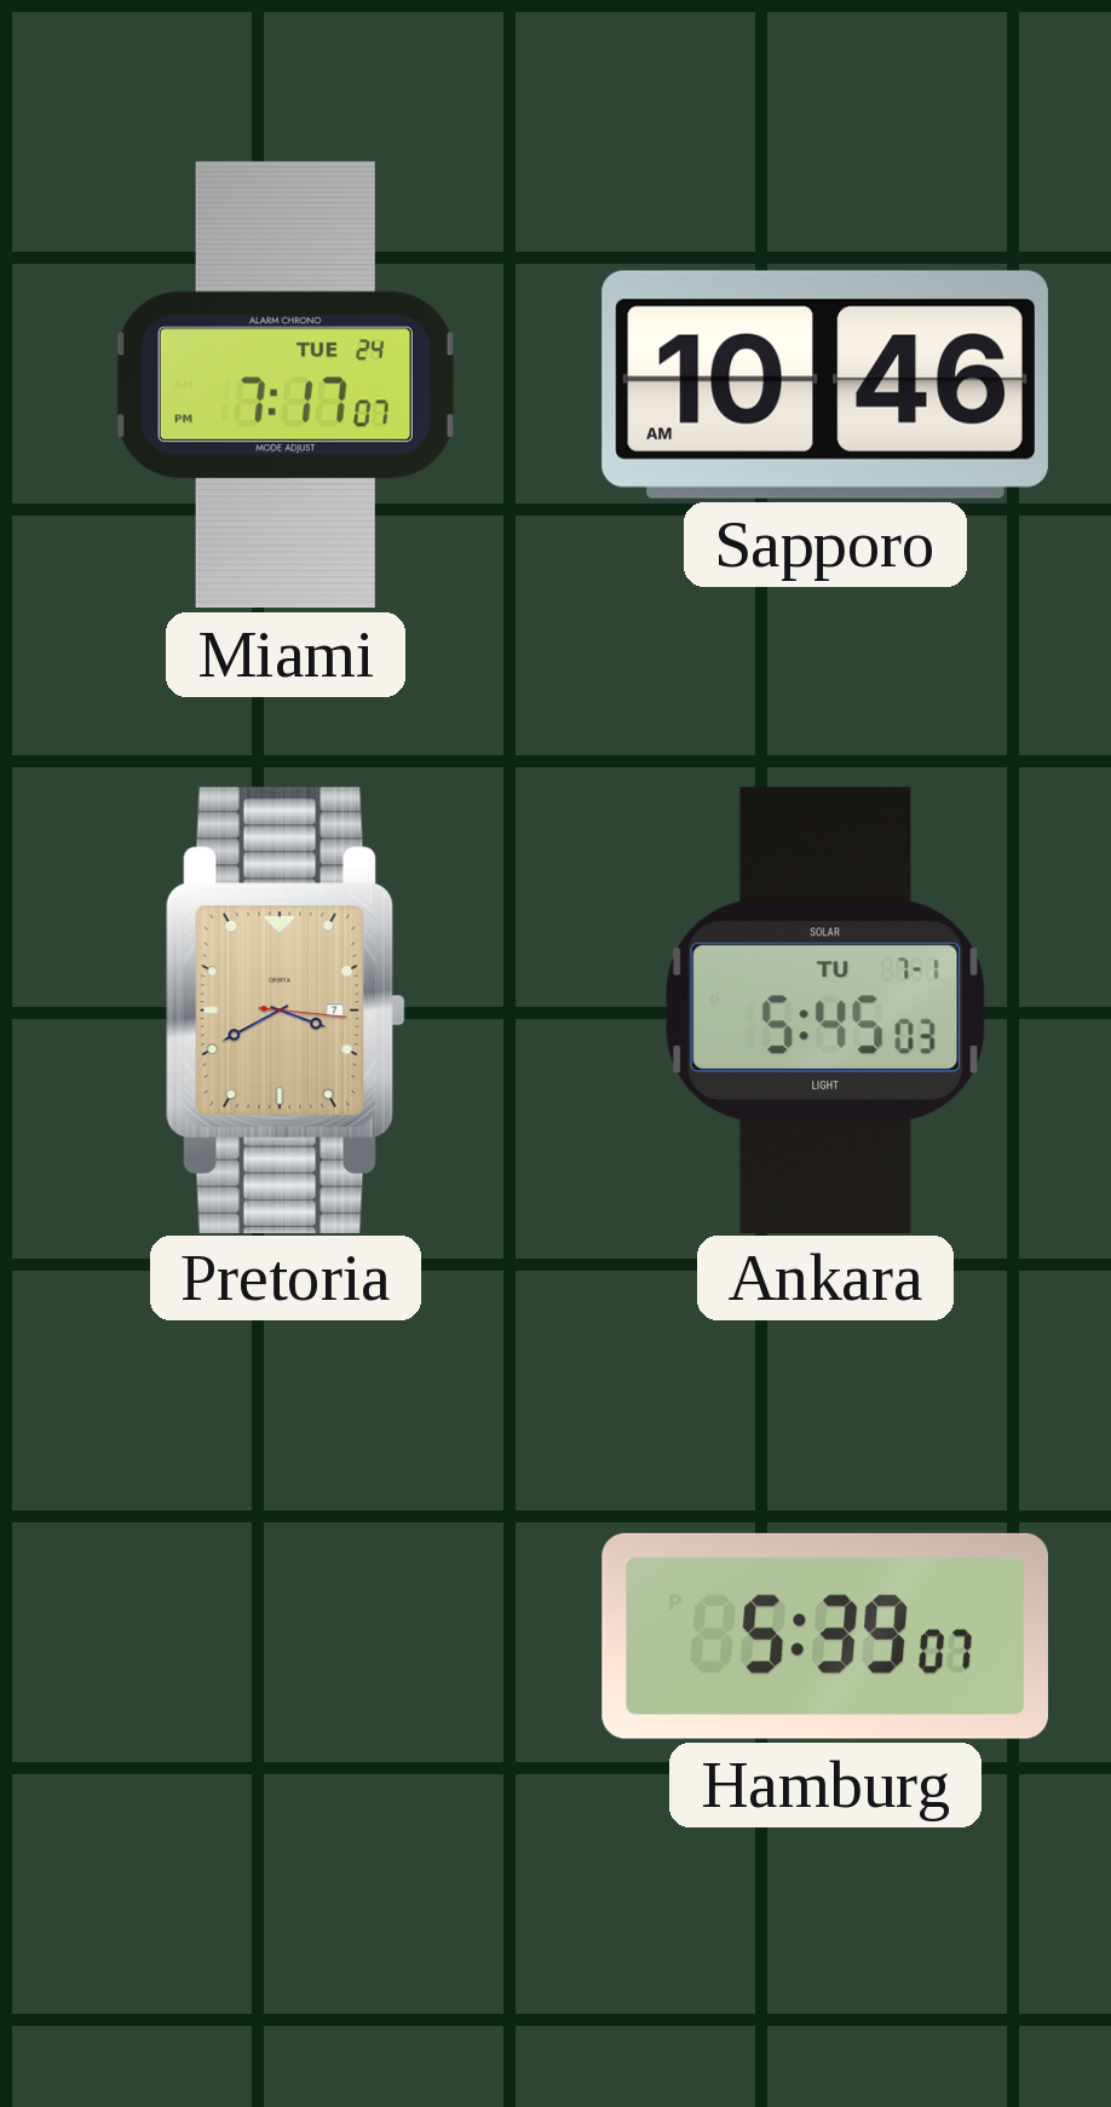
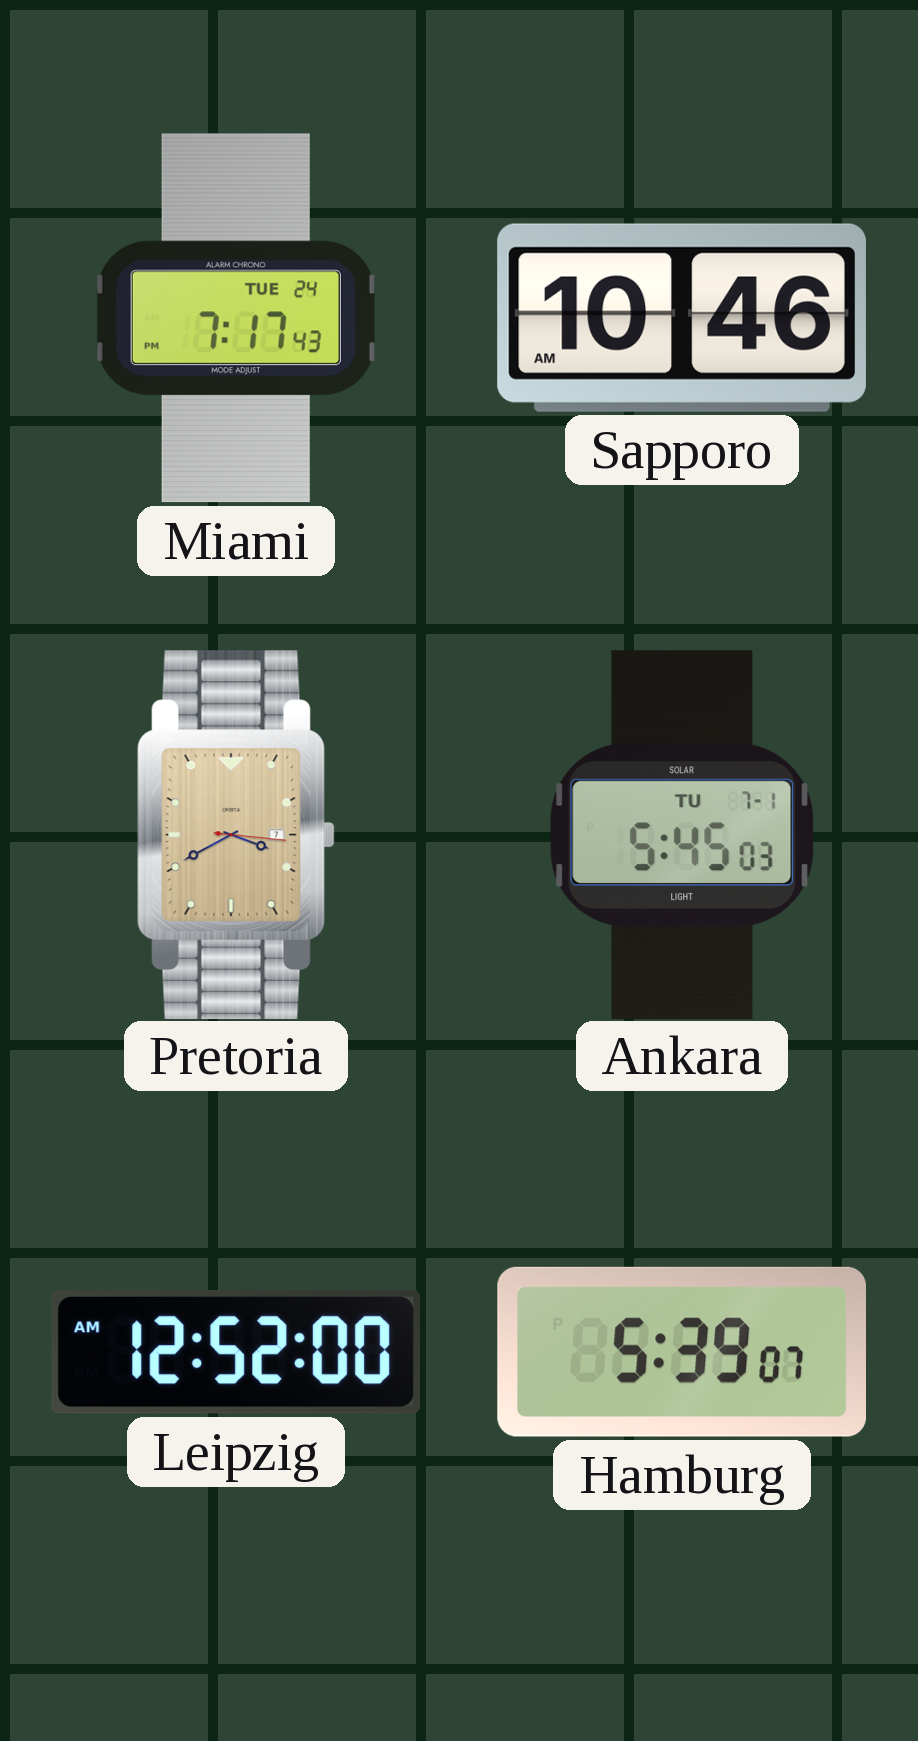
Miami: 7:17:07 PM -> 7:17:43 PM (236, 318)
Leipzig: none -> 12:52 (235, 1352)
